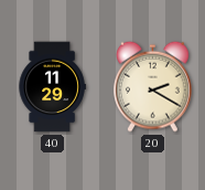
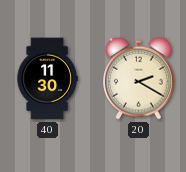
40: 11:29 -> 11:30 (47, 79)
